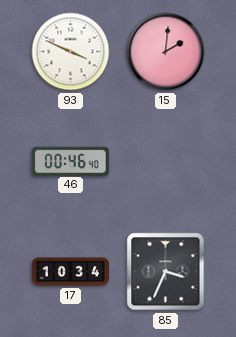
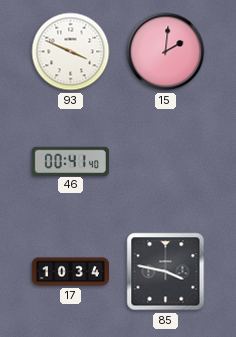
46: 00:46 -> 00:41 (70, 161)
85: 3:34 -> 3:47 (166, 272)
